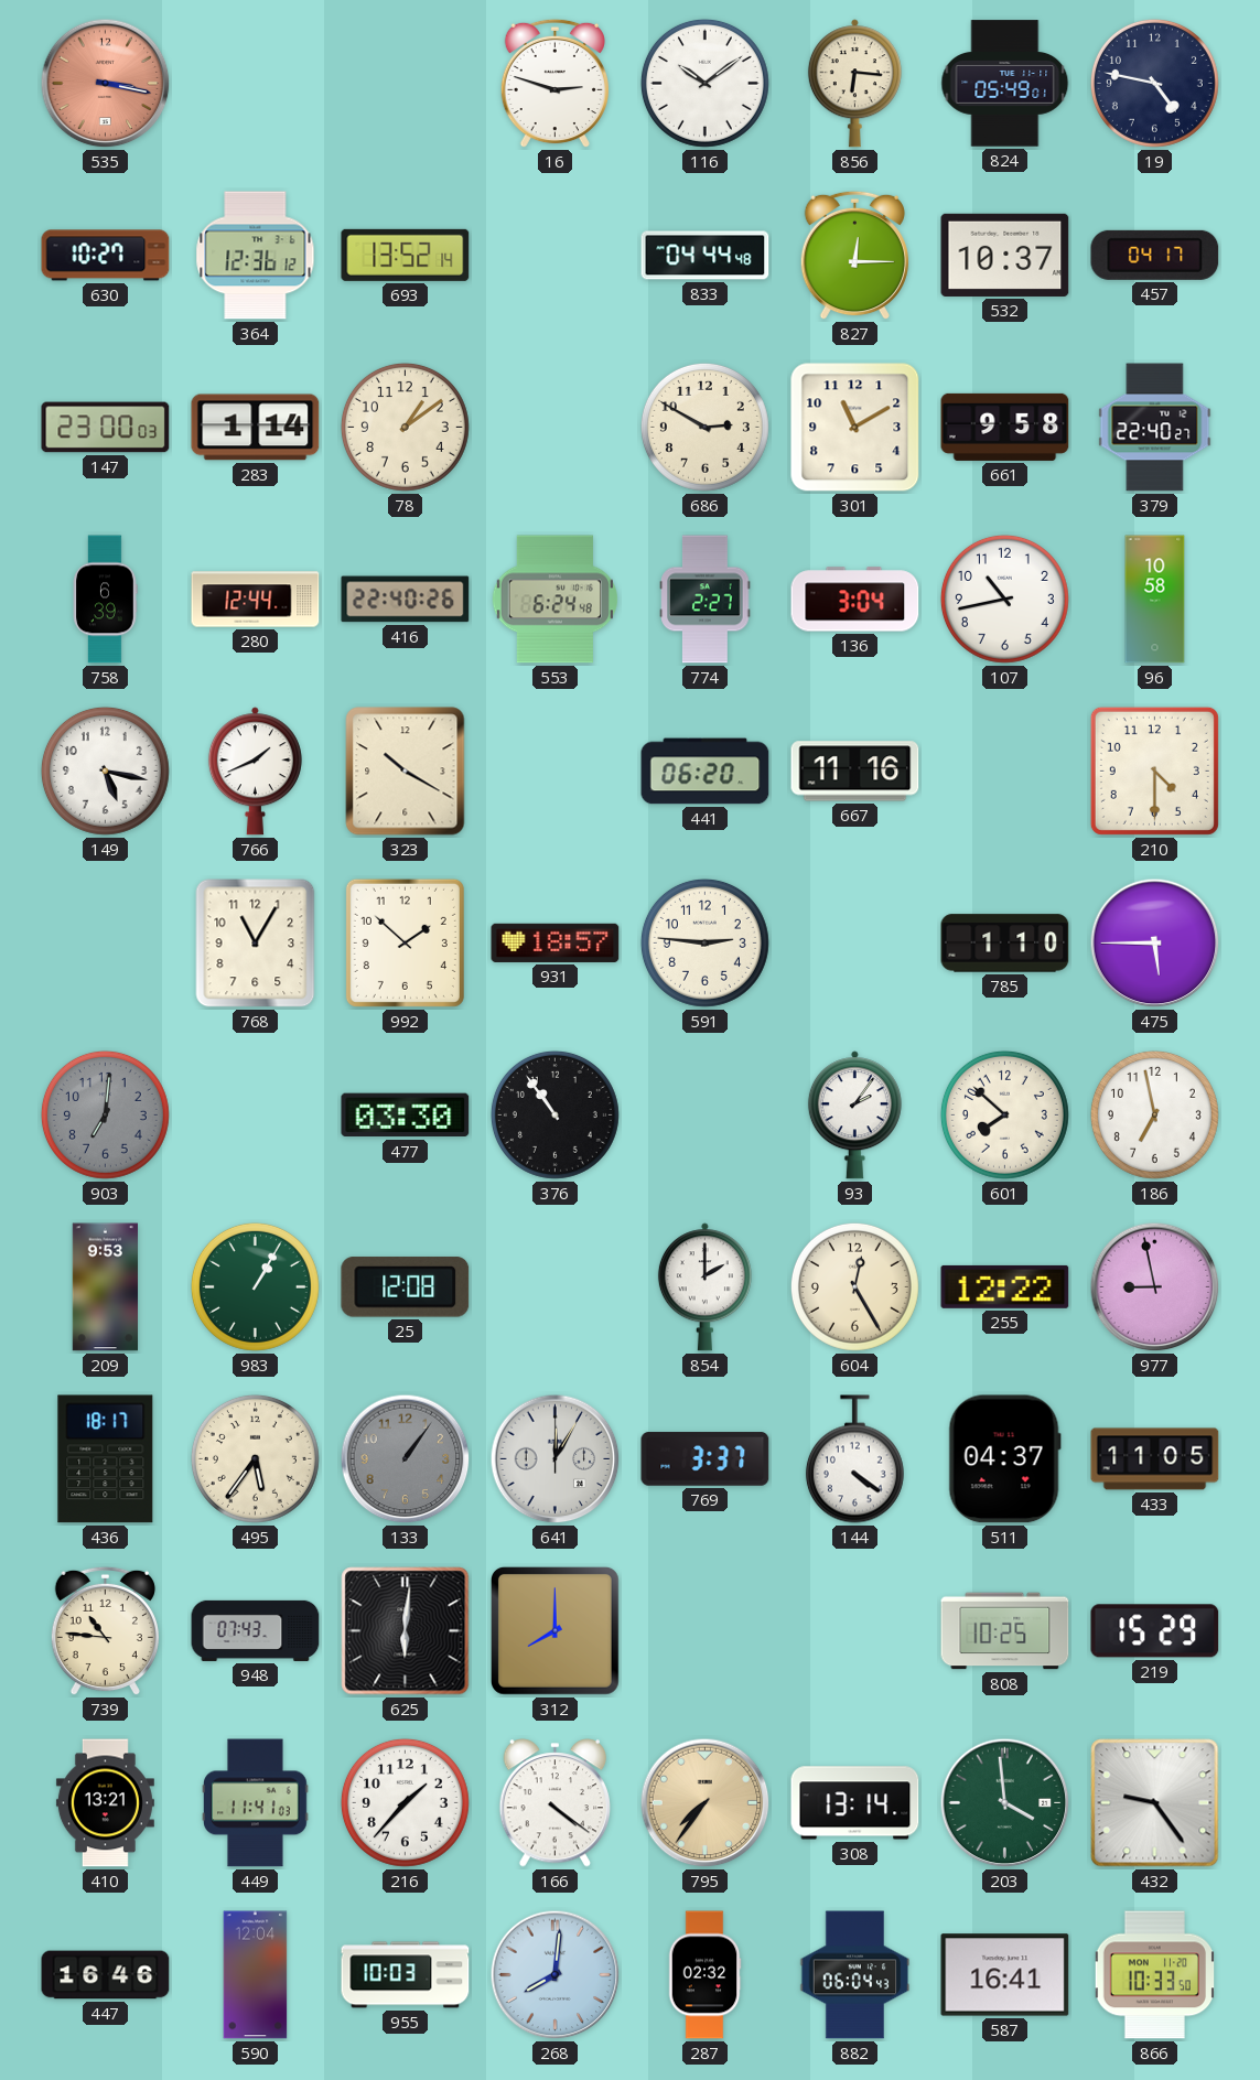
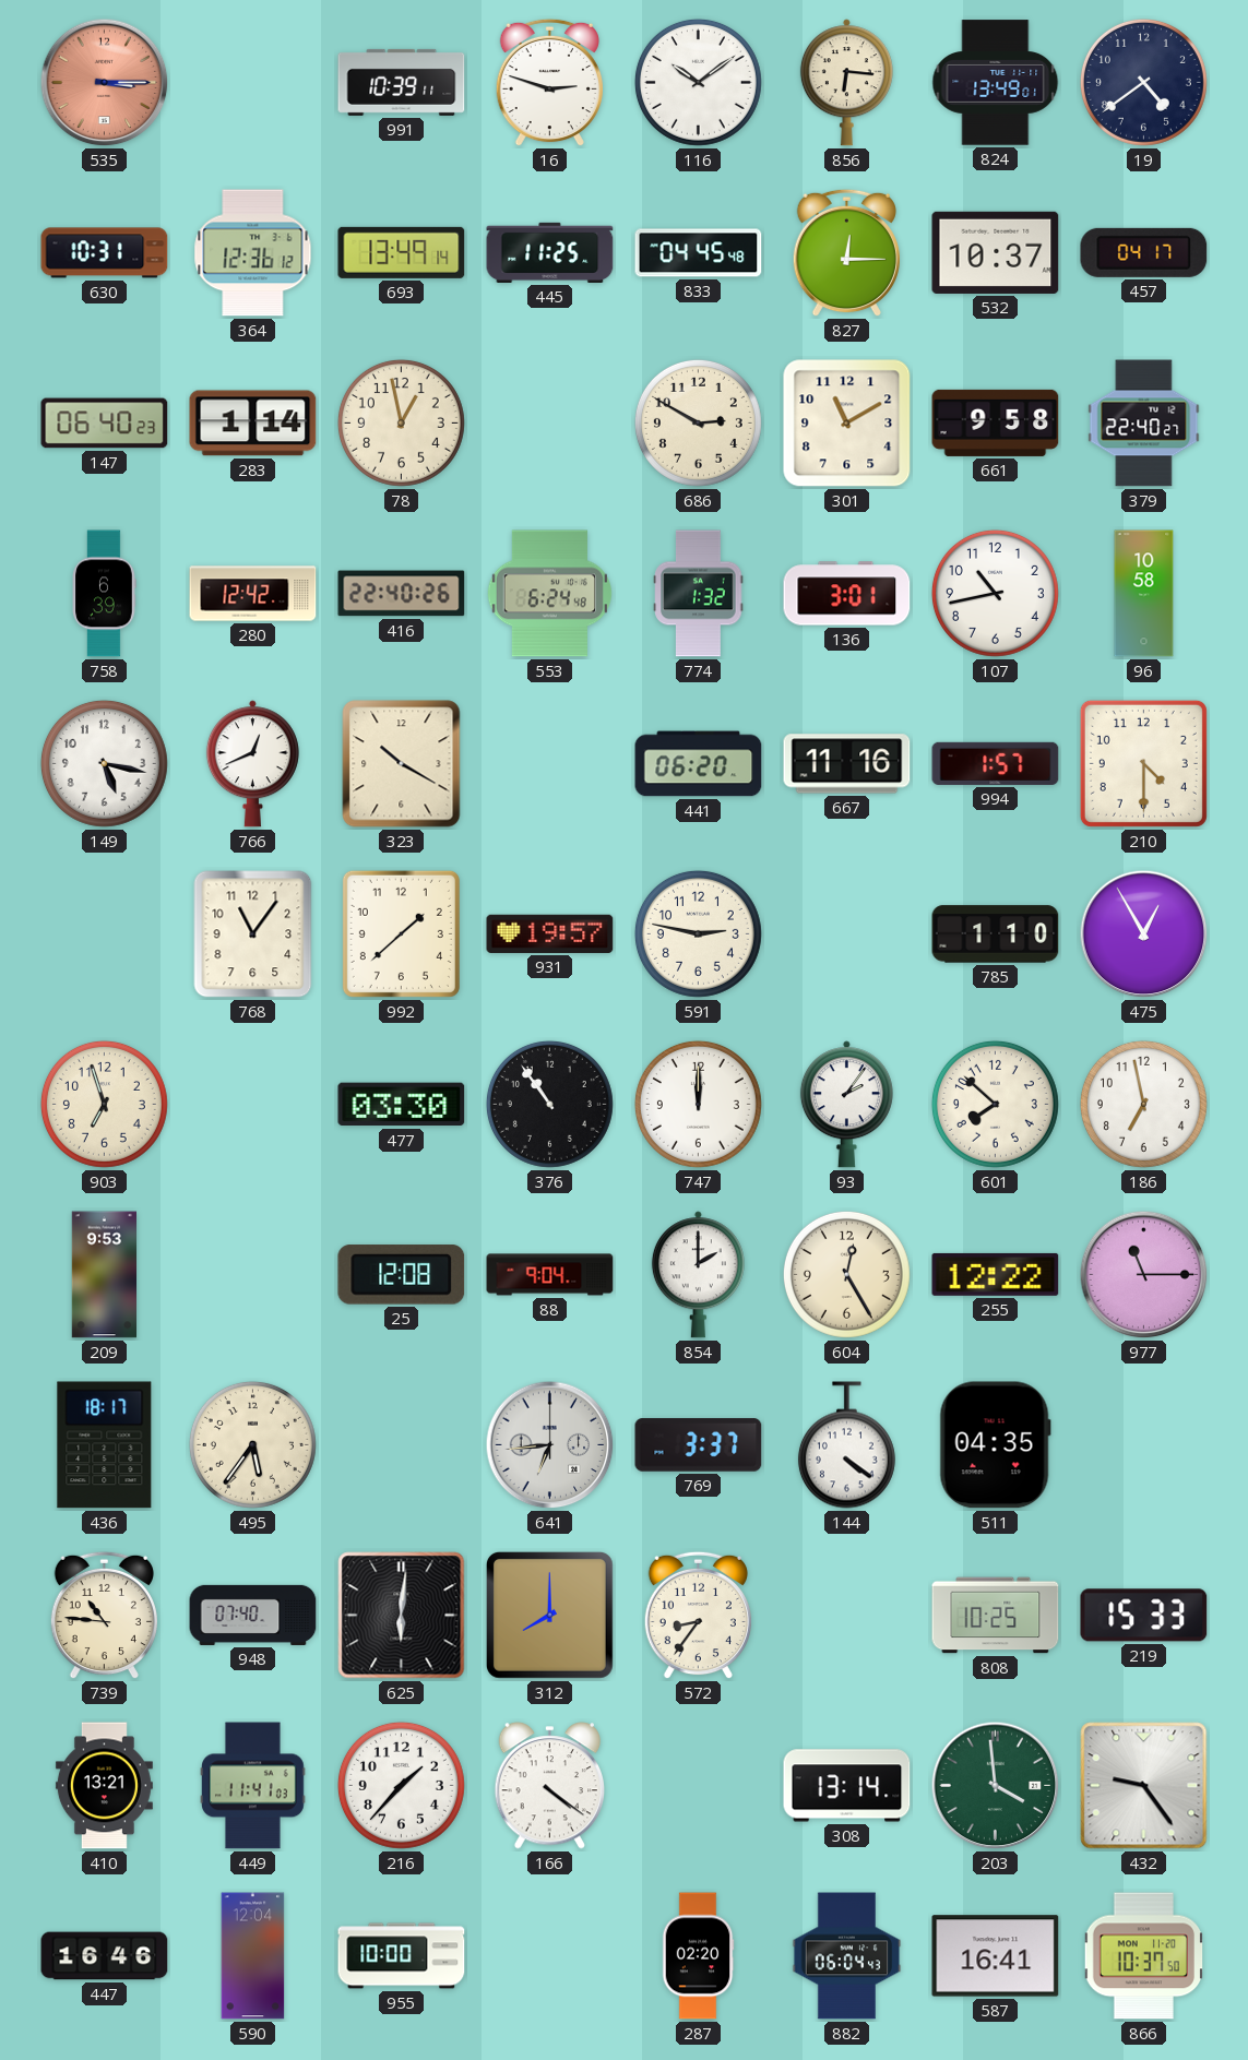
535: 3:17 -> 3:15 (105, 83)
991: none -> 10:39 (402, 82)
824: 05:49 -> 13:49 (996, 83)
19: 4:47 -> 4:39 (1143, 82)
630: 10:27 -> 10:31 (105, 253)
693: 13:52 -> 13:49 (402, 252)
445: none -> 11:25 (550, 252)
833: 04:44 -> 04:45 (699, 253)
147: 23:00 -> 06:40 (105, 424)
78: 1:09 -> 12:58 (401, 422)
280: 12:44 -> 12:42 (253, 594)
774: 2:27 -> 1:32 (699, 594)
136: 3:04 -> 3:01 (847, 594)
766: 1:41 -> 12:41 (252, 764)
994: none -> 1:57 (996, 763)
768: 11:05 -> 11:06 (253, 934)
992: 1:52 -> 1:38 (401, 933)
931: 18:57 -> 19:57 (550, 933)
591: 2:46 -> 2:47 (698, 933)
475: 5:45 -> 12:55 (1144, 934)
903: 7:01 -> 6:57 (104, 1104)
903 dial: grey -> cream (104, 1104)
747: none -> 12:00 (698, 1104)
983: 1:05 -> none (255, 1286)
88: none -> 9:04 (550, 1275)
977: 8:58 -> 11:15 (1144, 1275)
133: 1:06 -> none (406, 1459)
641: 12:05 -> 6:44 (550, 1445)
511: 04:37 -> 04:35 (995, 1445)
433: 11:05 -> none (1155, 1459)
948: 07:43 -> 07:40 (253, 1615)
572: none -> 8:36 (698, 1616)
219: 15:29 -> 15:33 (1144, 1616)
795: 7:36 -> none (706, 1803)
955: 10:03 -> 10:00 (402, 1956)
268: 8:01 -> none (556, 1975)
287: 02:32 -> 02:20 (698, 1956)
866: 10:33 -> 10:37 (1143, 1956)
